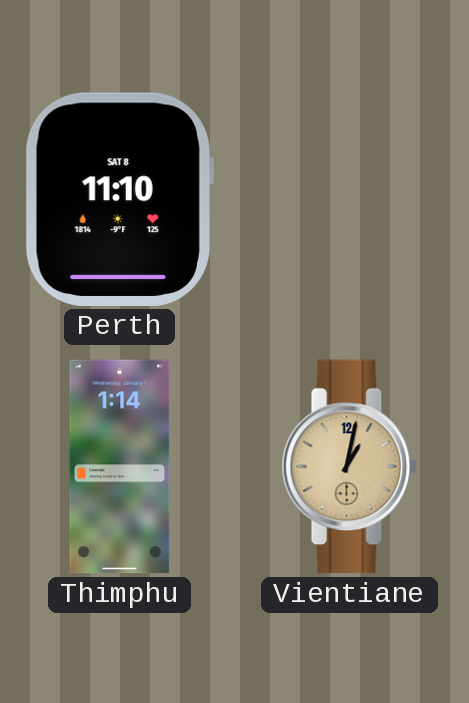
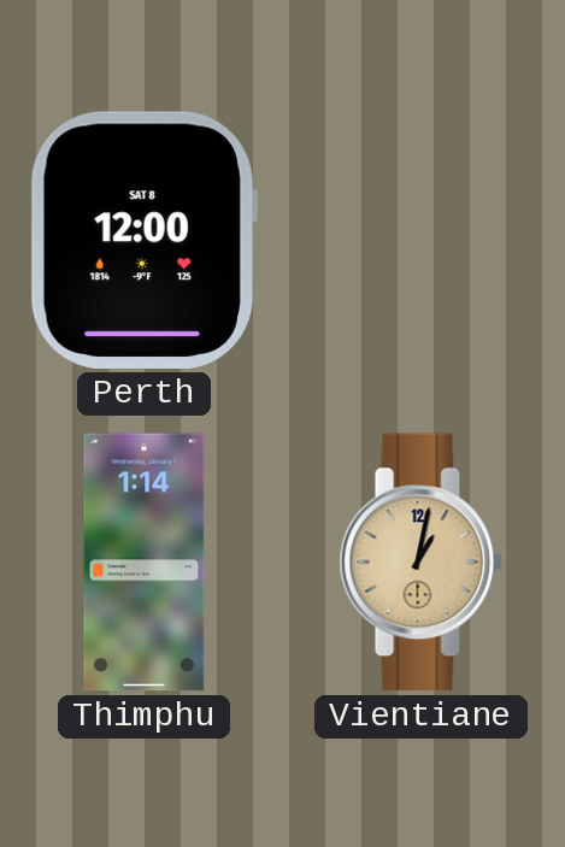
Perth: 11:10 -> 12:00 (143, 240)
